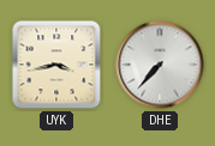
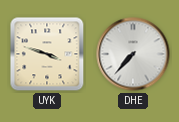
UYK: 3:43 -> 3:48 (47, 54)
